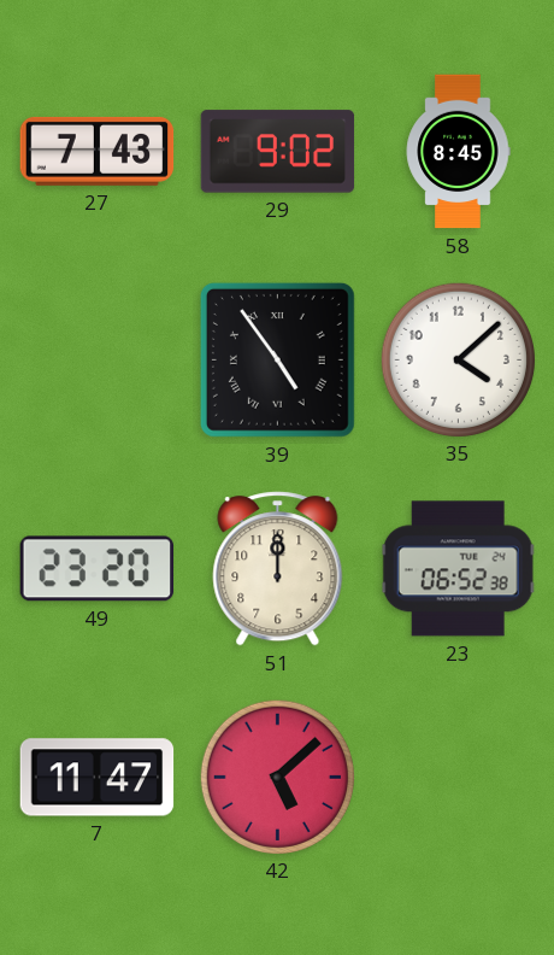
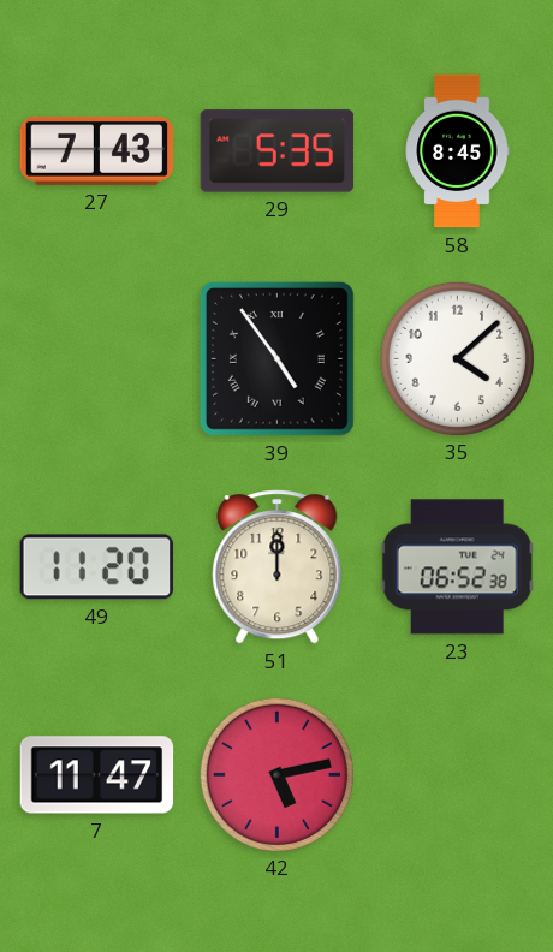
29: 9:02 -> 5:35 (278, 151)
49: 23:20 -> 11:20 (96, 567)
42: 5:08 -> 5:13 (276, 774)
